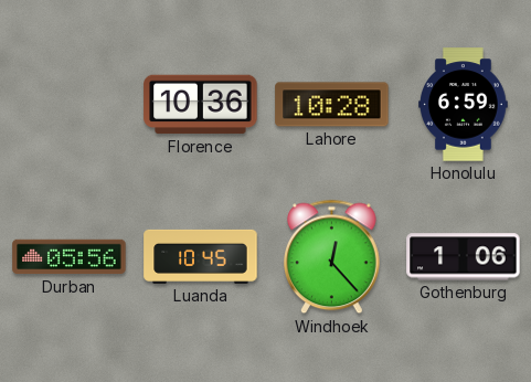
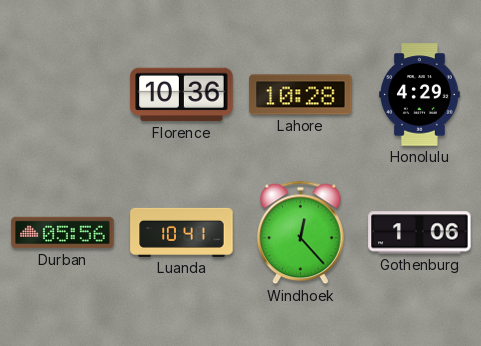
Honolulu: 6:59 -> 4:29 (420, 95)
Luanda: 10:45 -> 10:41 (182, 232)
